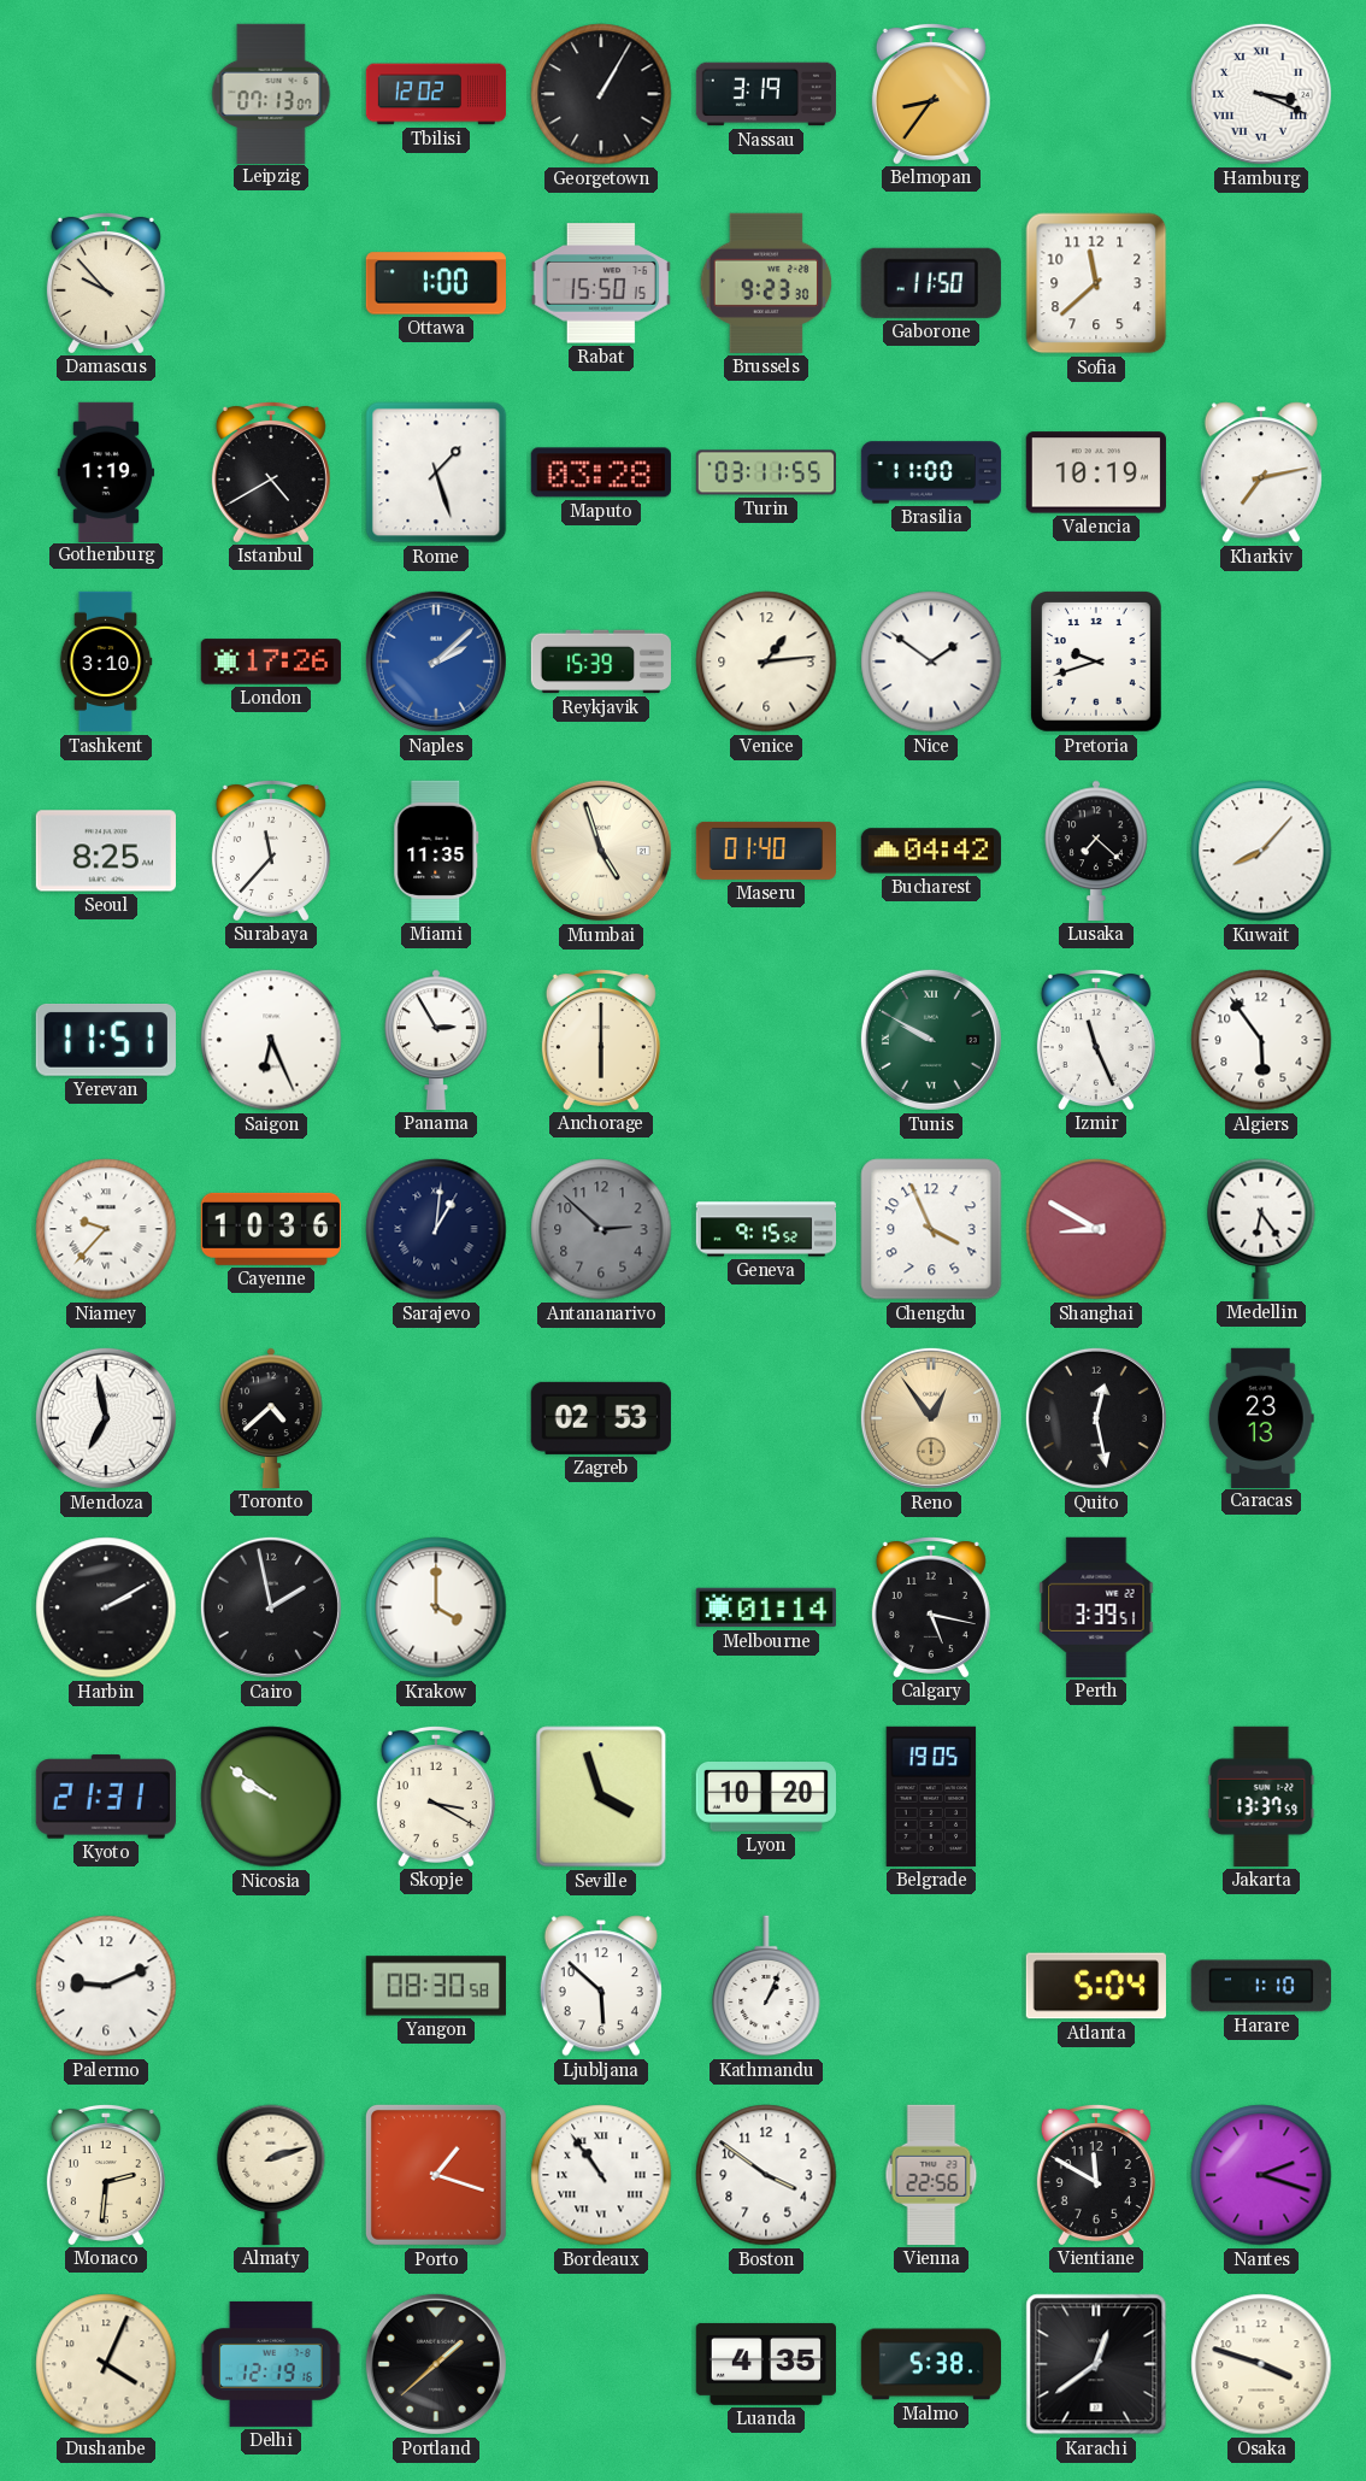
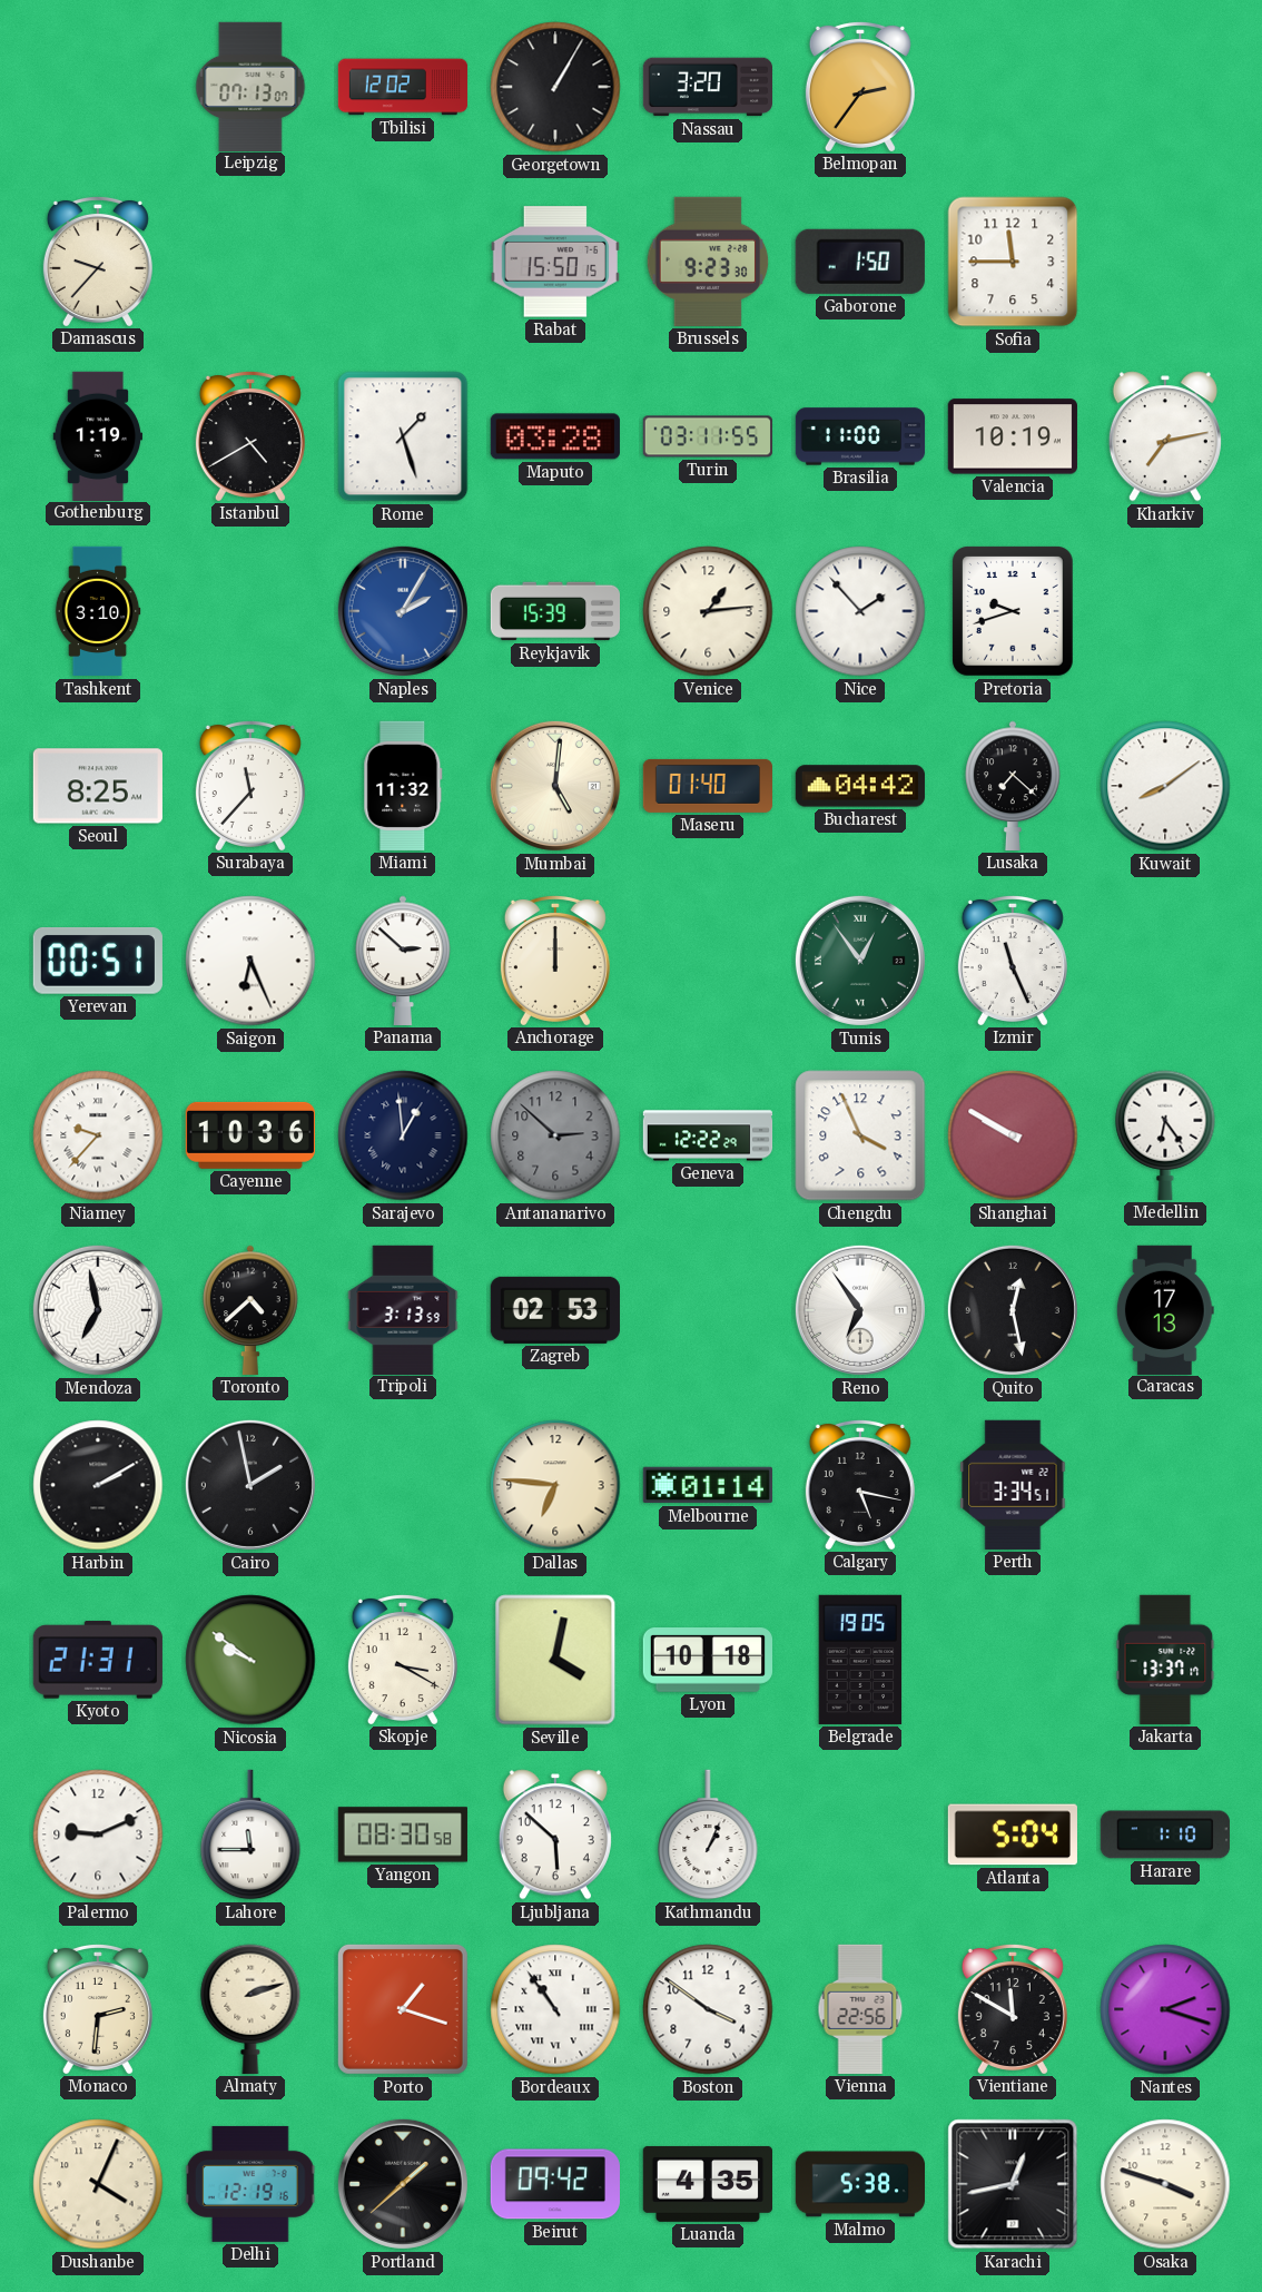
Nassau: 3:19 -> 3:20 (707, 87)
Belmopan: 8:36 -> 2:36 (860, 86)
Hamburg: 3:19 -> none (1261, 94)
Damascus: 9:53 -> 9:37 (98, 260)
Ottawa: 1:00 -> none (435, 283)
Gaborone: 11:50 -> 1:50 (860, 262)
Sofia: 11:38 -> 11:45 (1013, 262)
London: 17:26 -> none (270, 662)
Naples: 2:08 -> 2:05 (403, 611)
Nice: 1:51 -> 1:53 (860, 611)
Miami: 11:35 -> 11:32 (403, 786)
Mumbai: 4:57 -> 5:01 (555, 786)
Kuwait: 8:07 -> 8:09 (1165, 786)
Yerevan: 11:51 -> 00:51 (98, 962)
Panama: 2:55 -> 2:52 (403, 961)
Anchorage: 6:00 -> 12:00 (555, 960)
Tunis: 9:50 -> 12:54 (860, 961)
Algiers: 5:54 -> none (1261, 1040)
Sarajevo: 1:01 -> 12:59 (403, 1135)
Geneva: 9:15 -> 12:22 (708, 1135)
Shanghai: 8:50 -> 9:50 (1013, 1135)
Tripoli: none -> 3:13 (403, 1309)
Reno: 12:54 -> 6:54 (860, 1310)
Reno dial: champagne -> white (860, 1310)
Caracas: 23:13 -> 17:13 (1165, 1309)
Krakow: 4:00 -> none (436, 1607)
Dallas: none -> 6:46 (555, 1485)
Perth: 3:39 -> 3:34 (1013, 1485)
Seville: 3:57 -> 4:02 (555, 1660)
Lyon: 10:20 -> 10:18 (707, 1661)
Jakarta: 13:37:59 -> 13:37:17 (1165, 1660)
Lahore: none -> 11:45 (250, 1834)
Beirut: none -> 09:42 (555, 2184)
Karachi: 12:39 -> 12:43 (1013, 2184)
